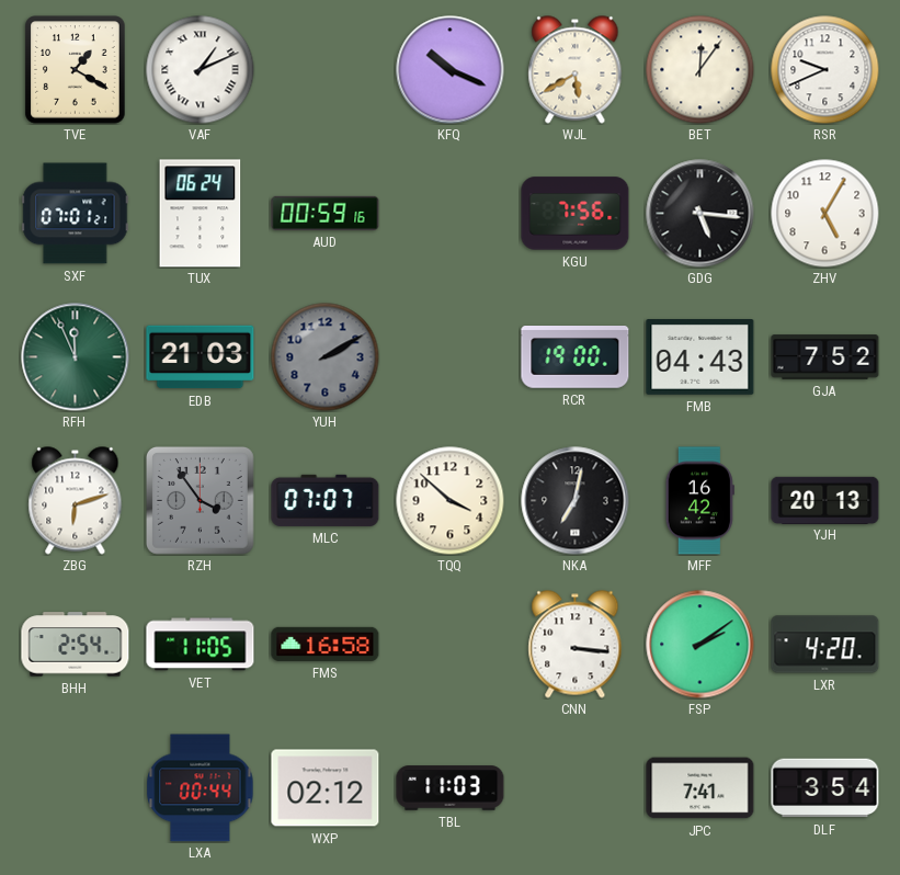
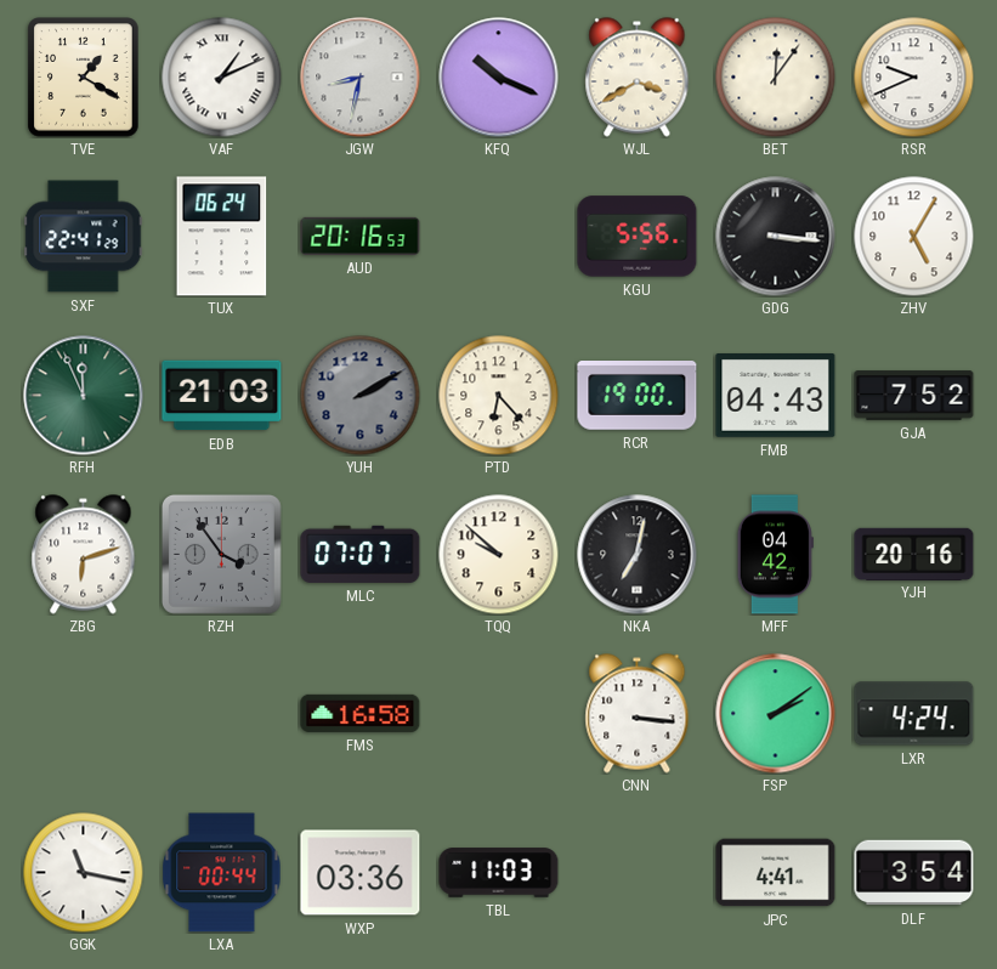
JGW: none -> 8:32 (361, 78)
WJL: 5:40 -> 3:40 (638, 78)
SXF: 07:01 -> 22:41 (84, 237)
AUD: 00:59 -> 20:16 (361, 236)
KGU: 7:56 -> 5:56 (638, 237)
GDG: 5:16 -> 3:16 (776, 237)
PTD: none -> 6:23 (499, 396)
TQQ: 3:52 -> 9:52 (499, 555)
MFF: 16:42 -> 04:42 (775, 555)
YJH: 20:13 -> 20:16 (914, 554)
BHH: 2:54 -> none (76, 645)
VET: 11:05 -> none (201, 645)
LXR: 4:20 -> 4:24 (914, 714)
GGK: none -> 11:17 (84, 873)
WXP: 02:12 -> 03:36 (361, 873)
JPC: 7:41 -> 4:41 (776, 873)
